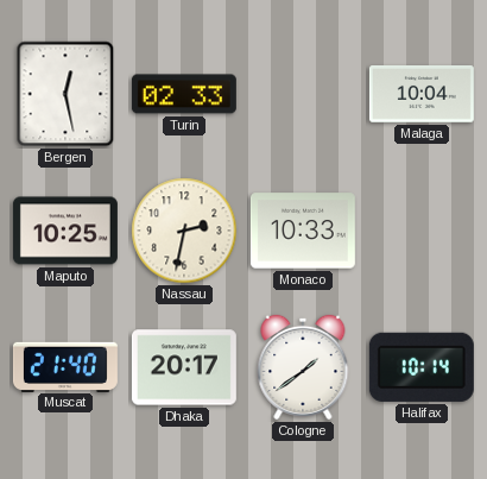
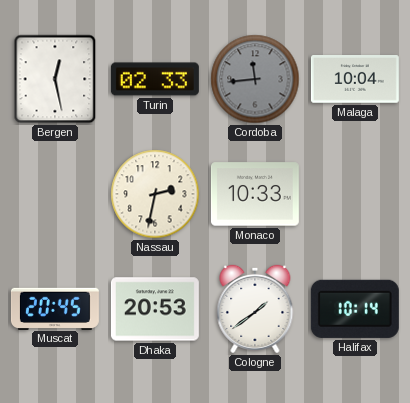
Cordoba: none -> 11:44 (255, 79)
Maputo: 10:25 -> none (65, 231)
Muscat: 21:40 -> 20:45 (55, 308)
Dhaka: 20:17 -> 20:53 (155, 309)
